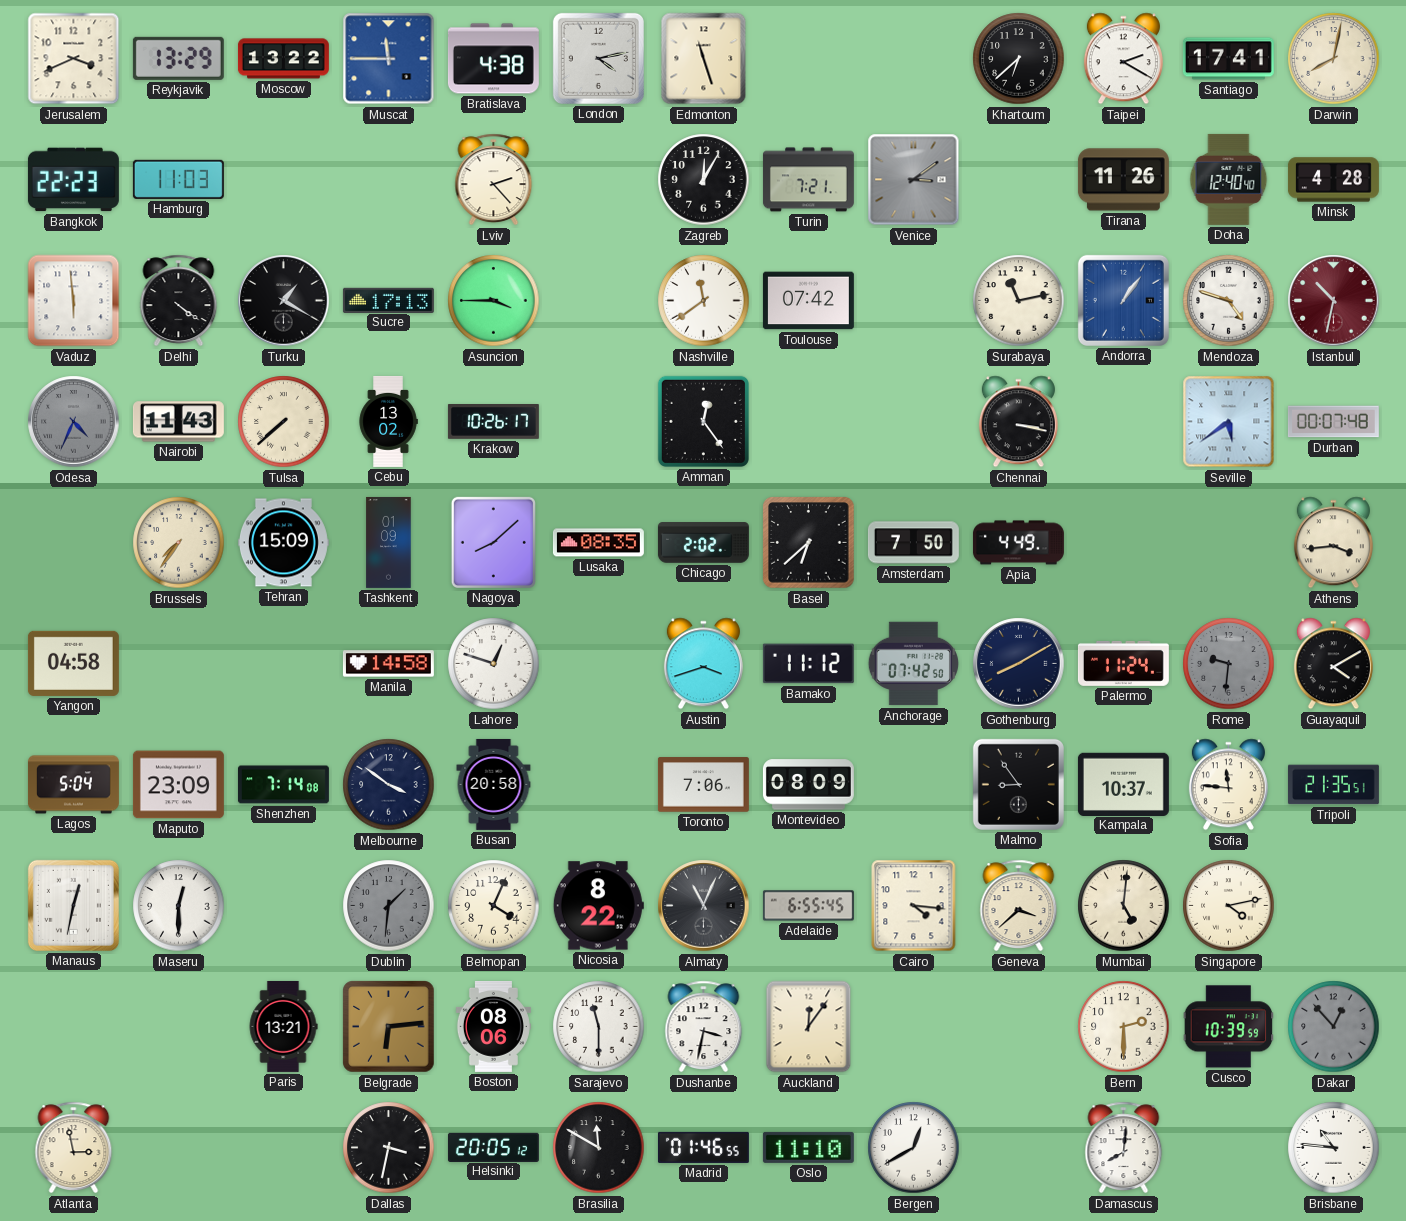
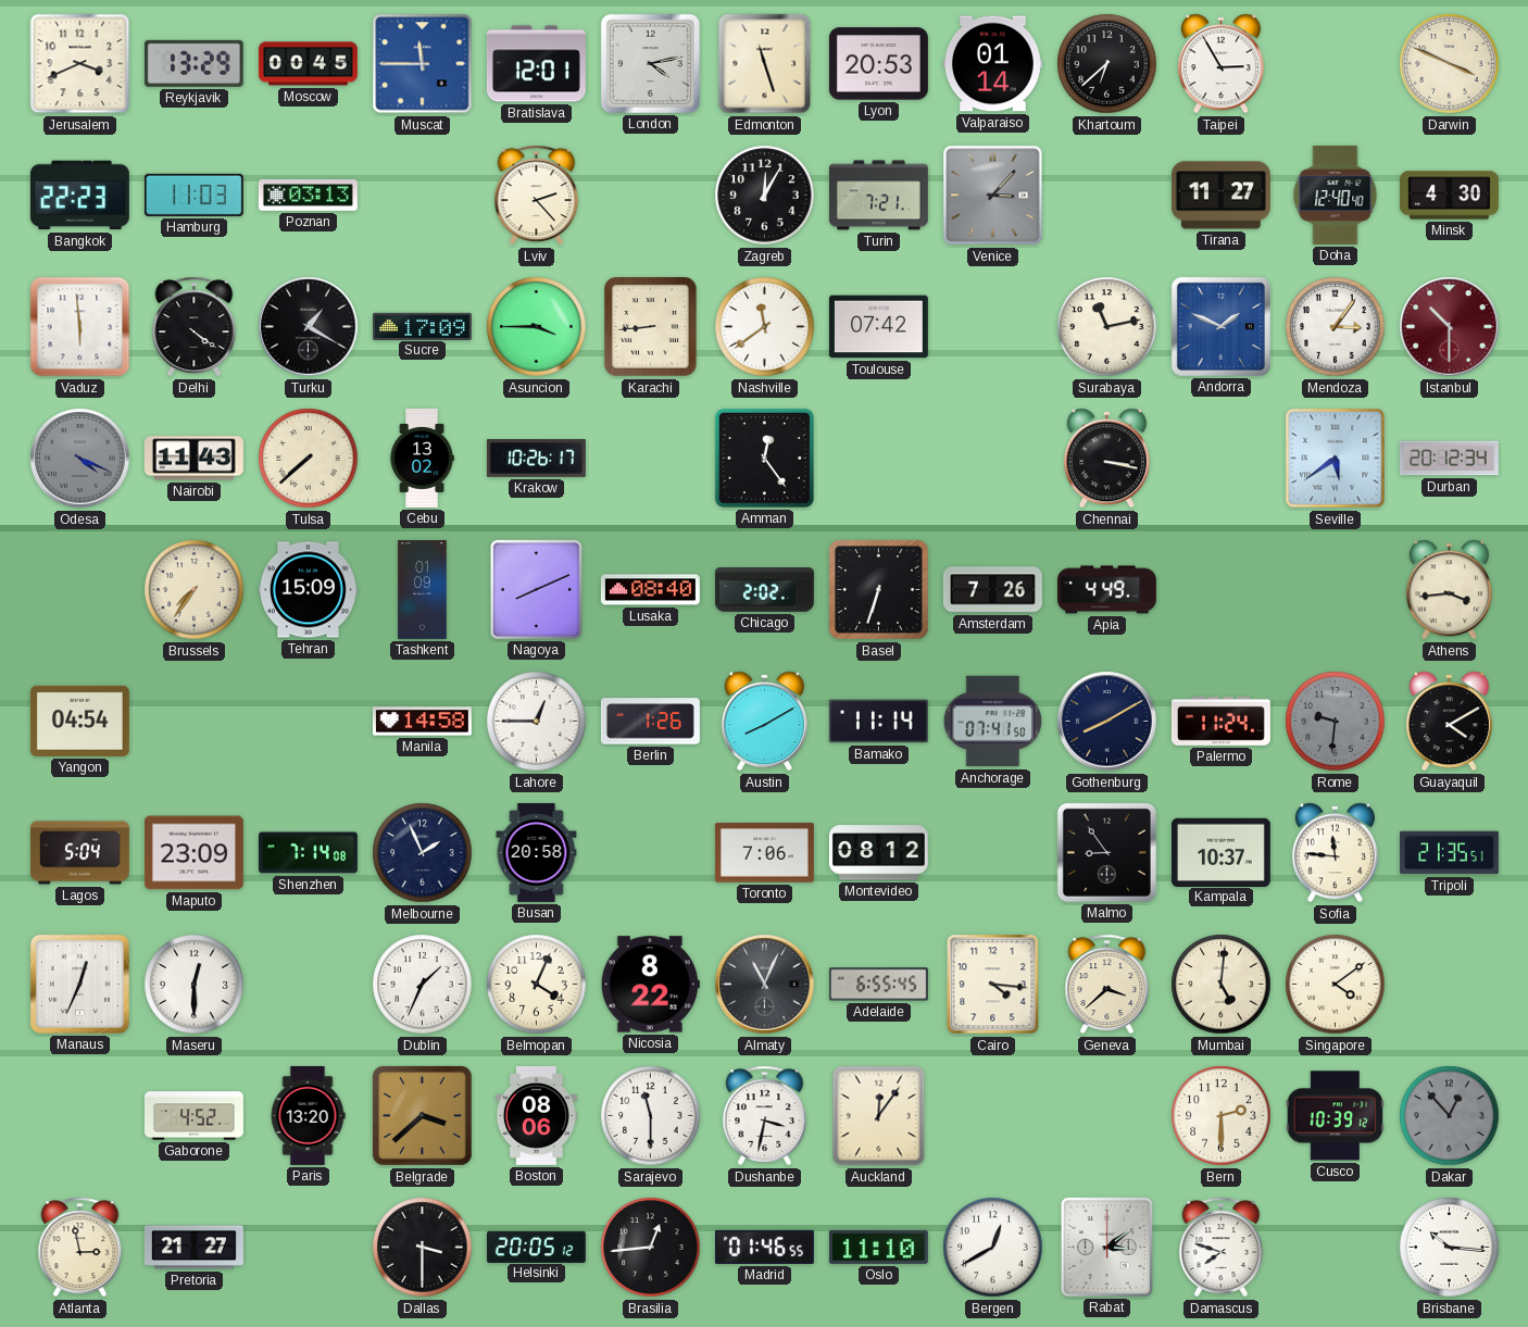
Moscow: 13:22 -> 00:45 (308, 64)
Bratislava: 4:38 -> 12:01 (536, 64)
Lyon: none -> 20:53 (878, 64)
Valparaiso: none -> 01:14 (992, 64)
Taipei: 2:20 -> 2:55 (1220, 64)
Santiago: 17:41 -> none (1228, 59)
Darwin: 8:02 -> 3:49 (1450, 64)
Poznan: none -> 03:13 (308, 196)
Venice: 3:09 -> 3:07 (993, 196)
Tirana: 11:26 -> 11:27 (1220, 196)
Minsk: 4:28 -> 4:30 (1449, 196)
Sucre: 17:13 -> 17:09 (422, 326)
Karachi: none -> 8:44 (650, 326)
Andorra: 1:06 -> 1:49 (1220, 326)
Mendoza: 4:48 -> 3:06 (1336, 327)
Istanbul: 10:32 -> 10:30 (1450, 327)
Odesa: 4:34 -> 4:19 (80, 459)
Durban: 00:07 -> 20:12 (1449, 459)
Nagoya: 8:08 -> 8:11 (536, 589)
Lusaka: 08:35 -> 08:40 (650, 590)
Basel: 6:38 -> 6:33 (879, 590)
Amsterdam: 7:50 -> 7:26 (992, 590)
Yangon: 04:58 -> 04:54 (79, 721)
Lahore: 12:48 -> 12:45 (537, 722)
Berlin: none -> 1:26 (650, 722)
Austin: 3:42 -> 8:10 (764, 722)
Bamako: 11:12 -> 11:14 (878, 722)
Anchorage: 07:42 -> 07:41 (992, 722)
Melbourne: 3:51 -> 1:56 (423, 853)
Montevideo: 08:09 -> 08:12 (878, 853)
Manaus: 12:32 -> 12:34 (79, 984)
Dublin: 1:31 -> 1:34 (423, 985)
Dublin dial: grey -> white (423, 985)
Singapore: 4:13 -> 4:09 (1336, 985)
Gaborone: none -> 4:52 (193, 1116)
Paris: 13:21 -> 13:20 (308, 1115)
Belgrade: 6:14 -> 3:38 (423, 1116)
Cusco: 10:39:59 -> 10:39:12 (1336, 1116)
Pretoria: none -> 21:27 (193, 1248)
Dallas: 3:32 -> 3:30 (423, 1248)
Brasilia: 11:50 -> 12:44 (651, 1248)
Rabat: none -> 3:09 (1106, 1247)
Damascus: 8:01 -> 7:48 (1222, 1248)
Brisbane: 10:46 -> 10:16 (1450, 1248)
